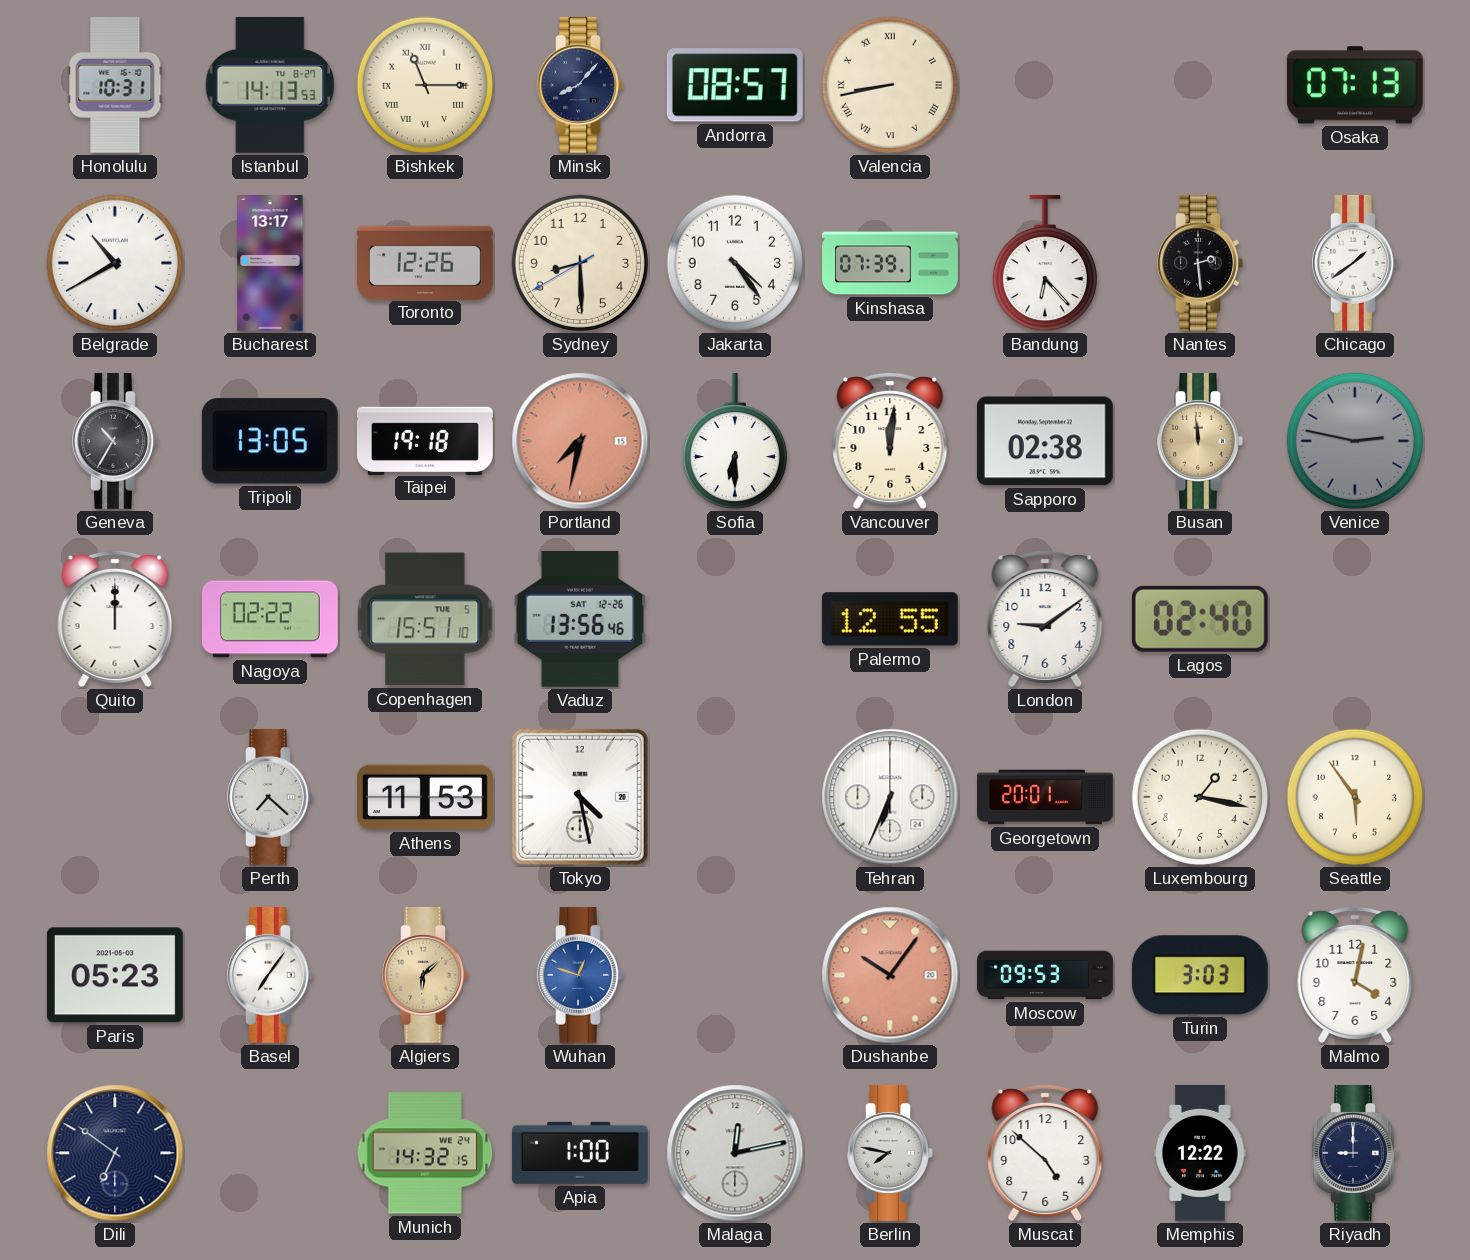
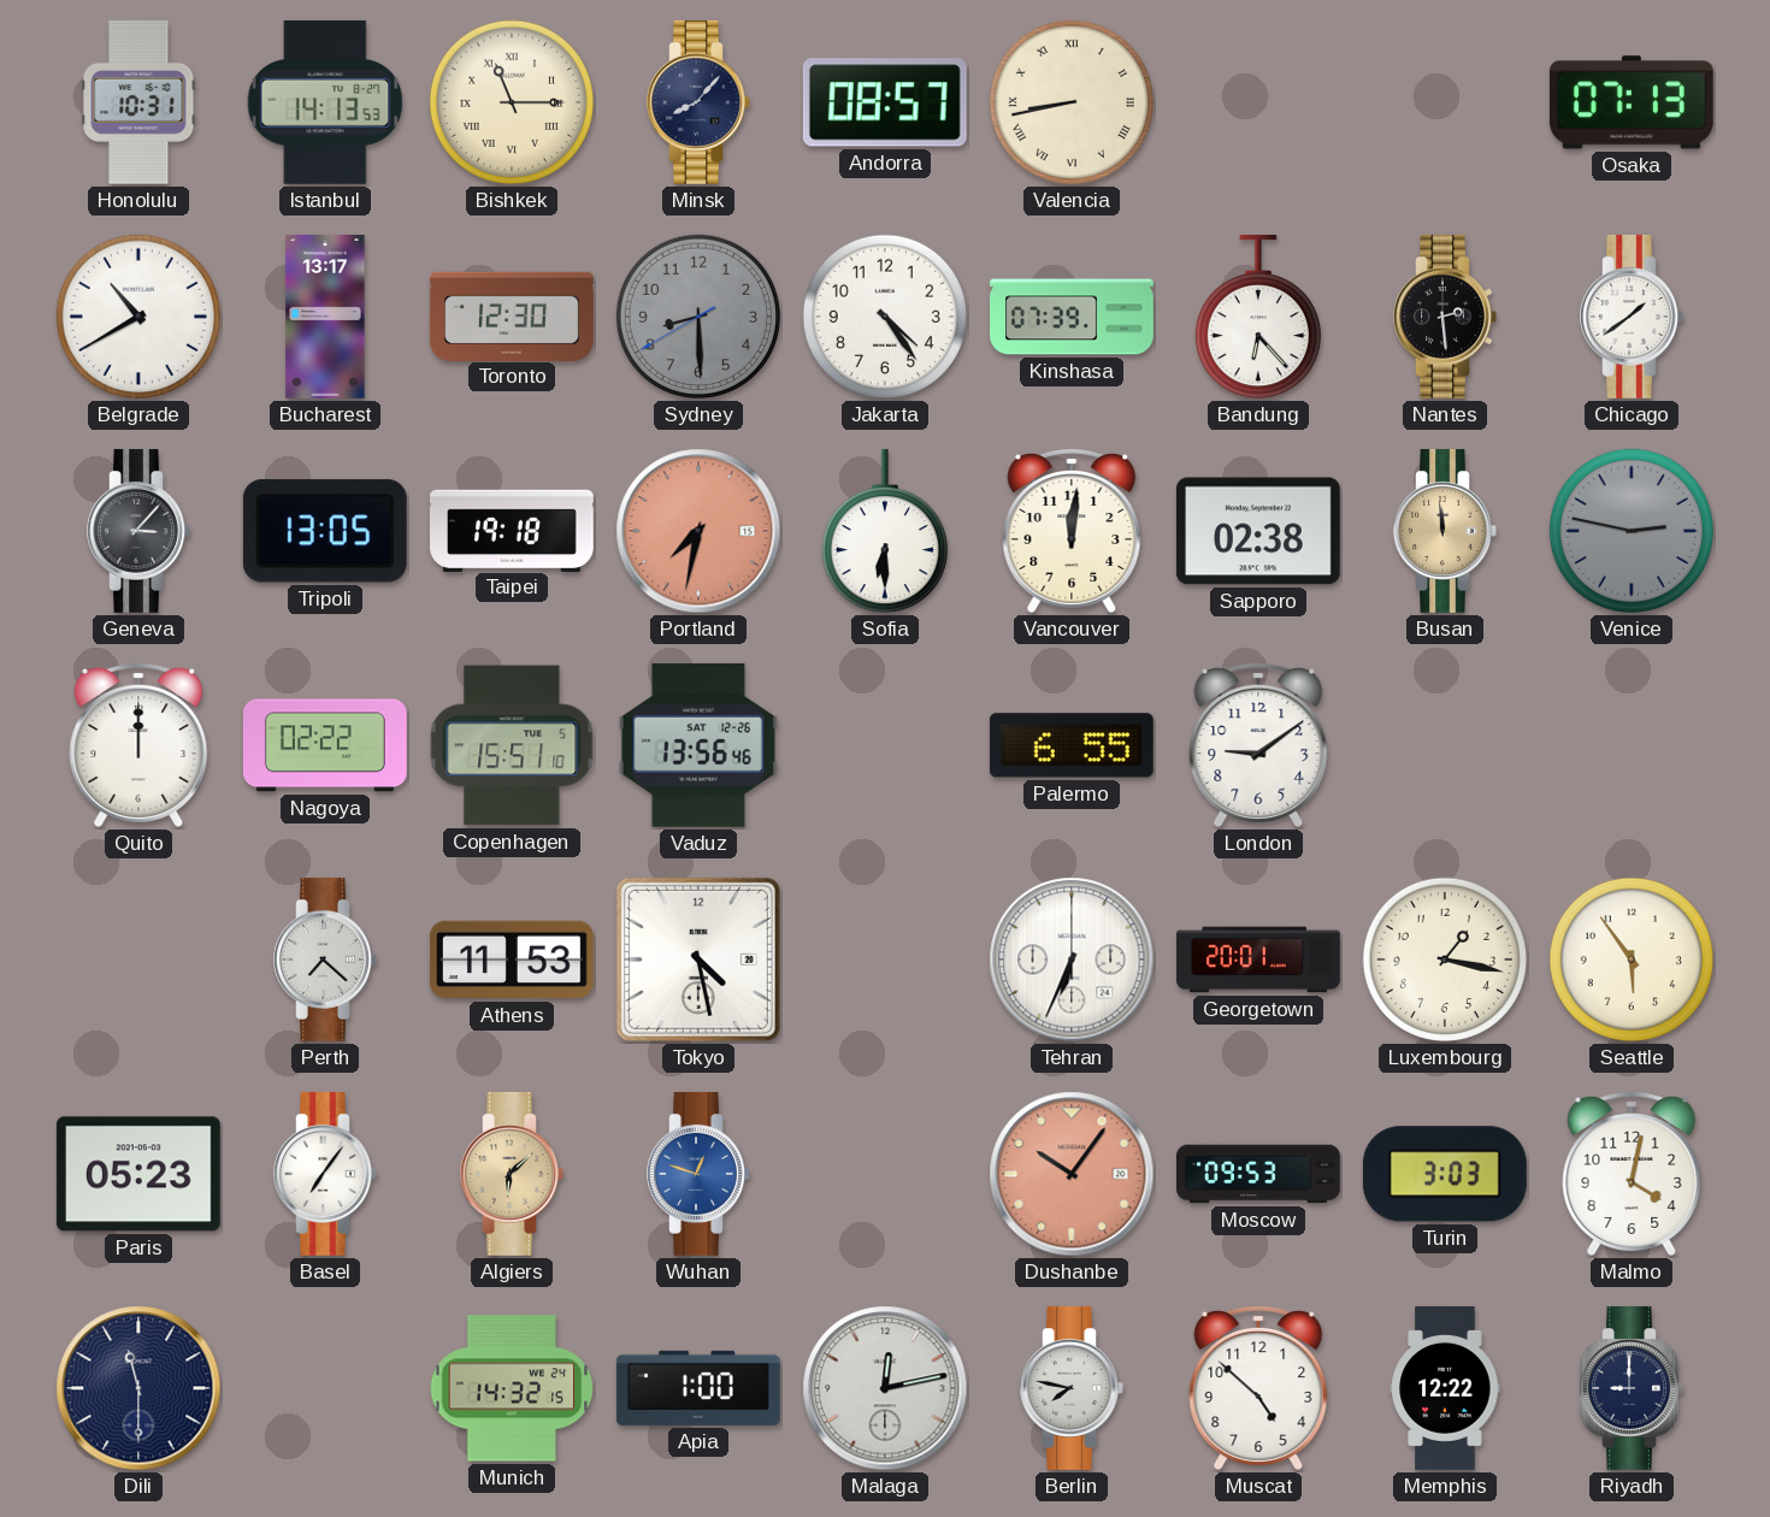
Toronto: 12:26 -> 12:30 (512, 315)
Sydney dial: cream -> grey (698, 317)
Geneva: 10:35 -> 3:07 (138, 531)
Palermo: 12:55 -> 6:55 (1072, 745)
Lagos: 02:40 -> none (1200, 619)
Dili: 6:51 -> 11:30 (138, 1388)
